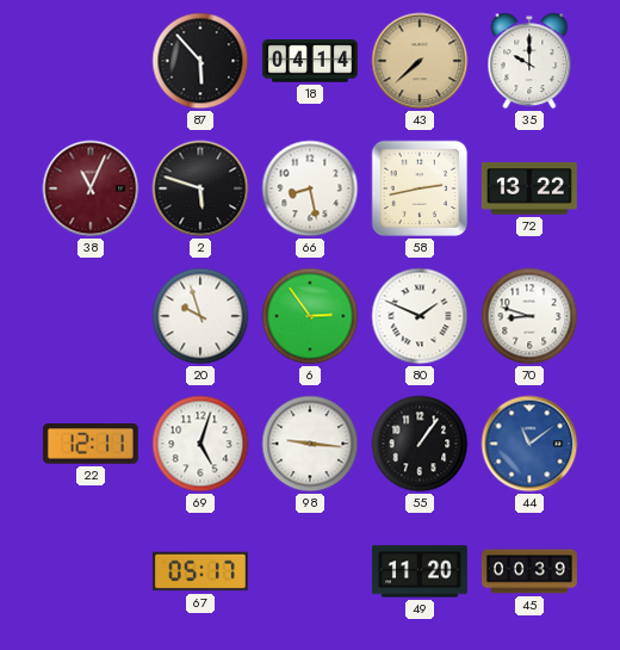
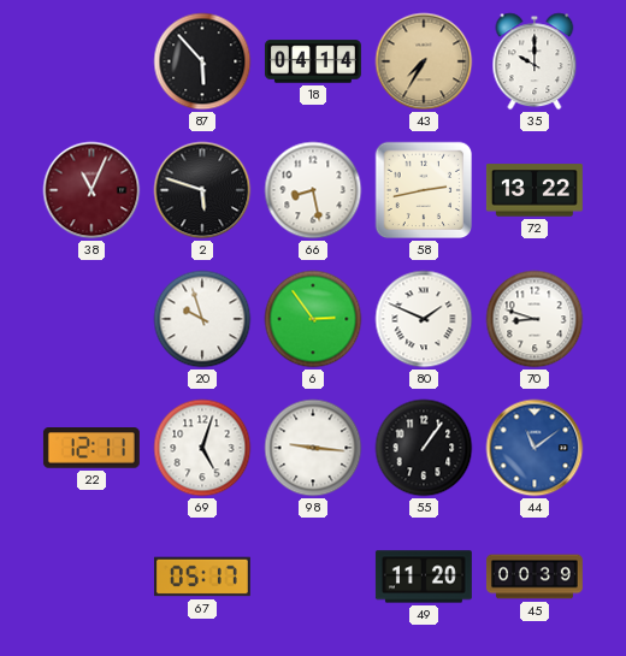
43: 7:38 -> 7:35 (424, 61)
